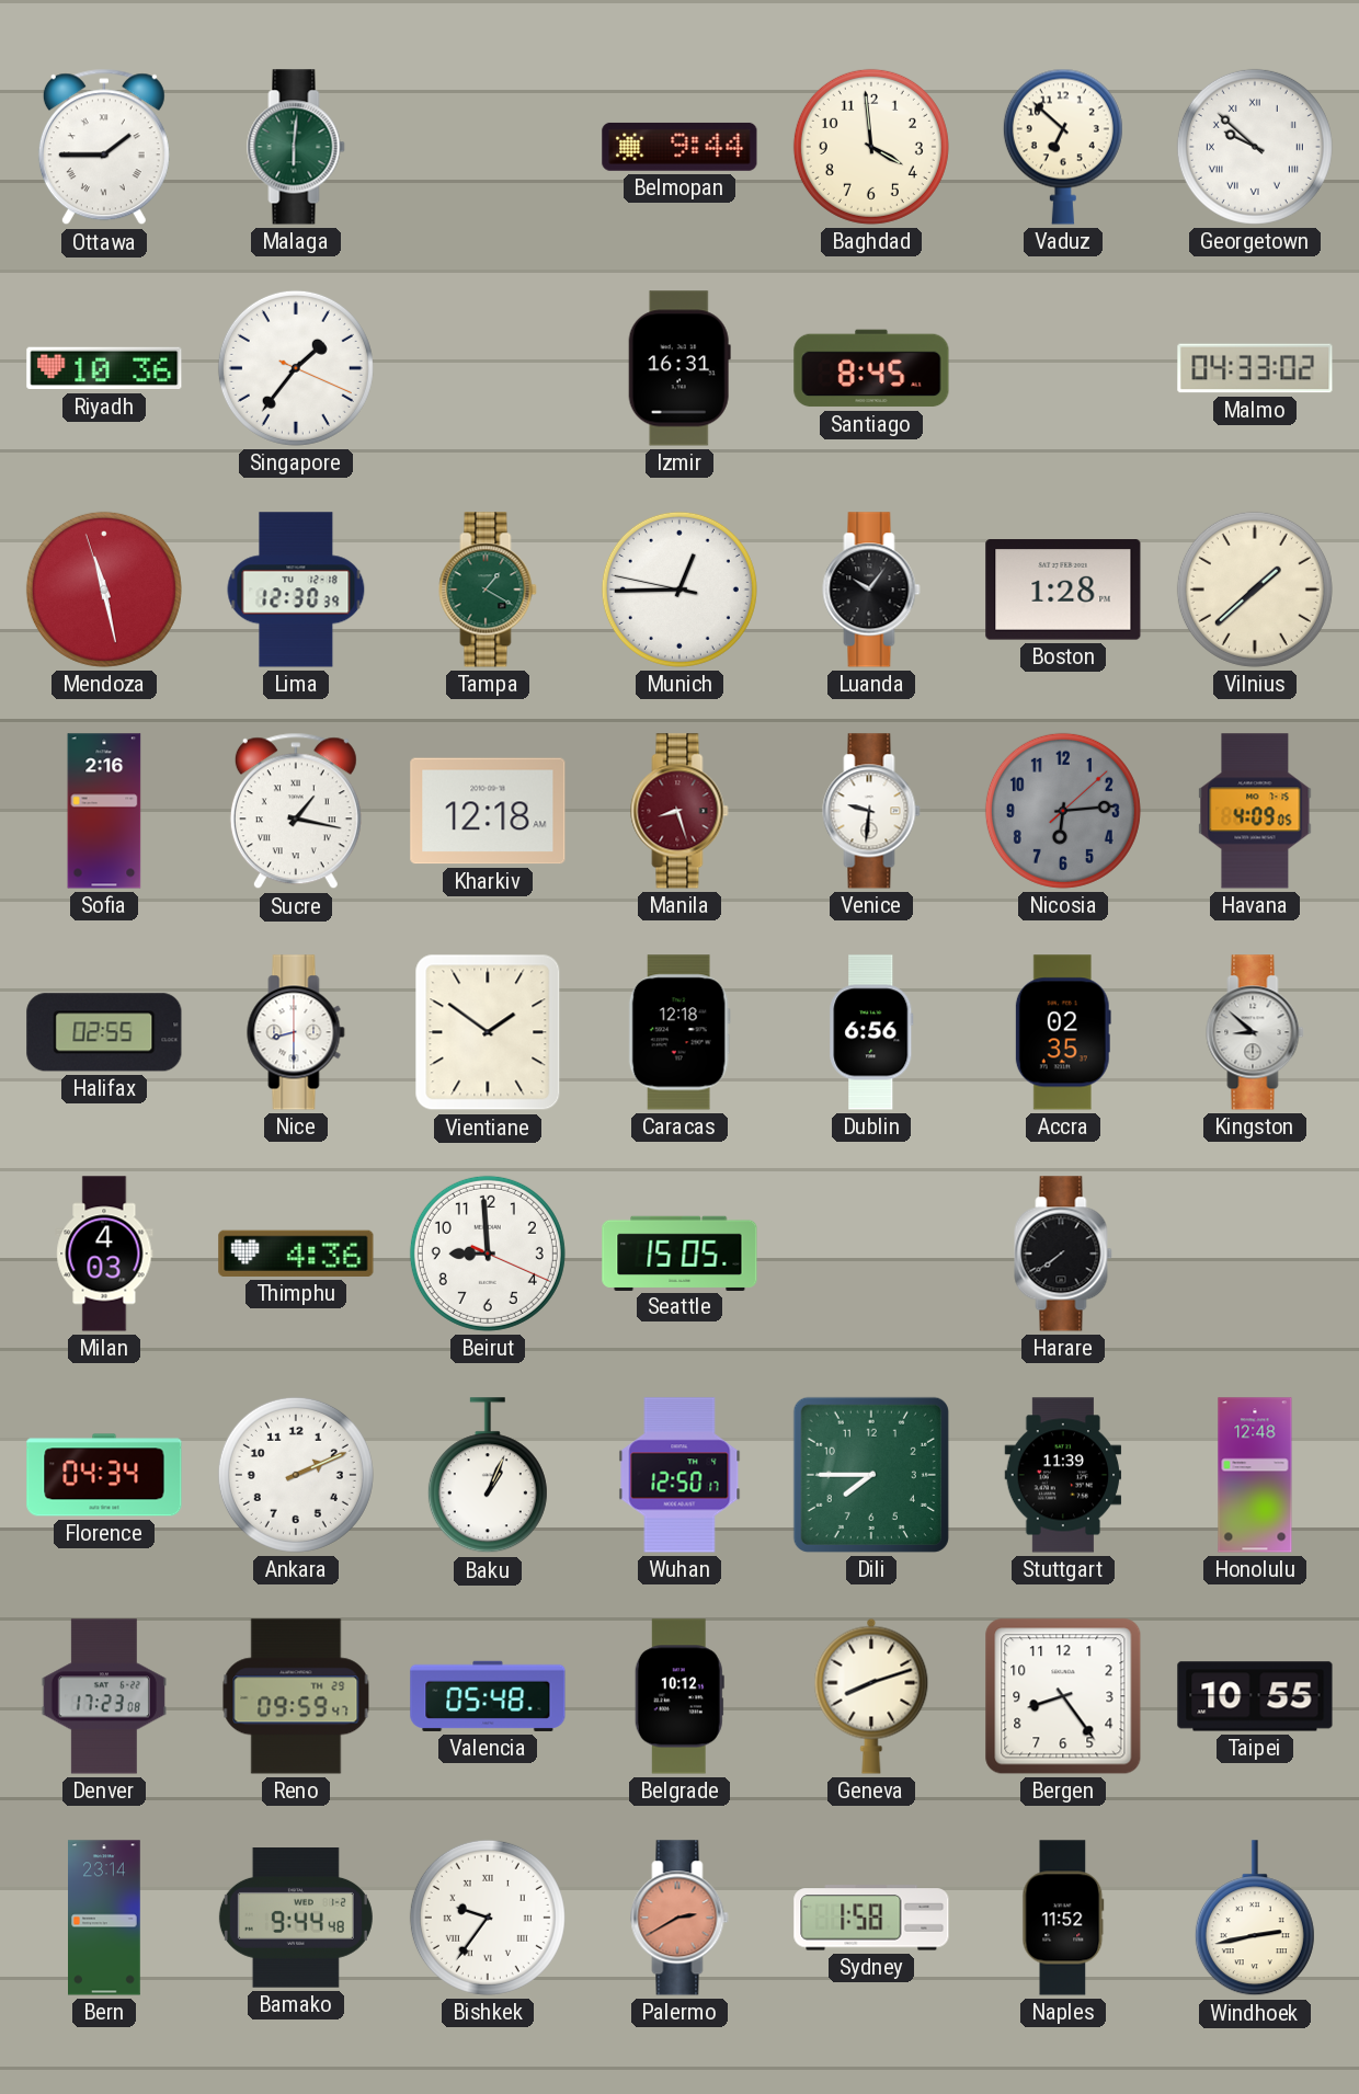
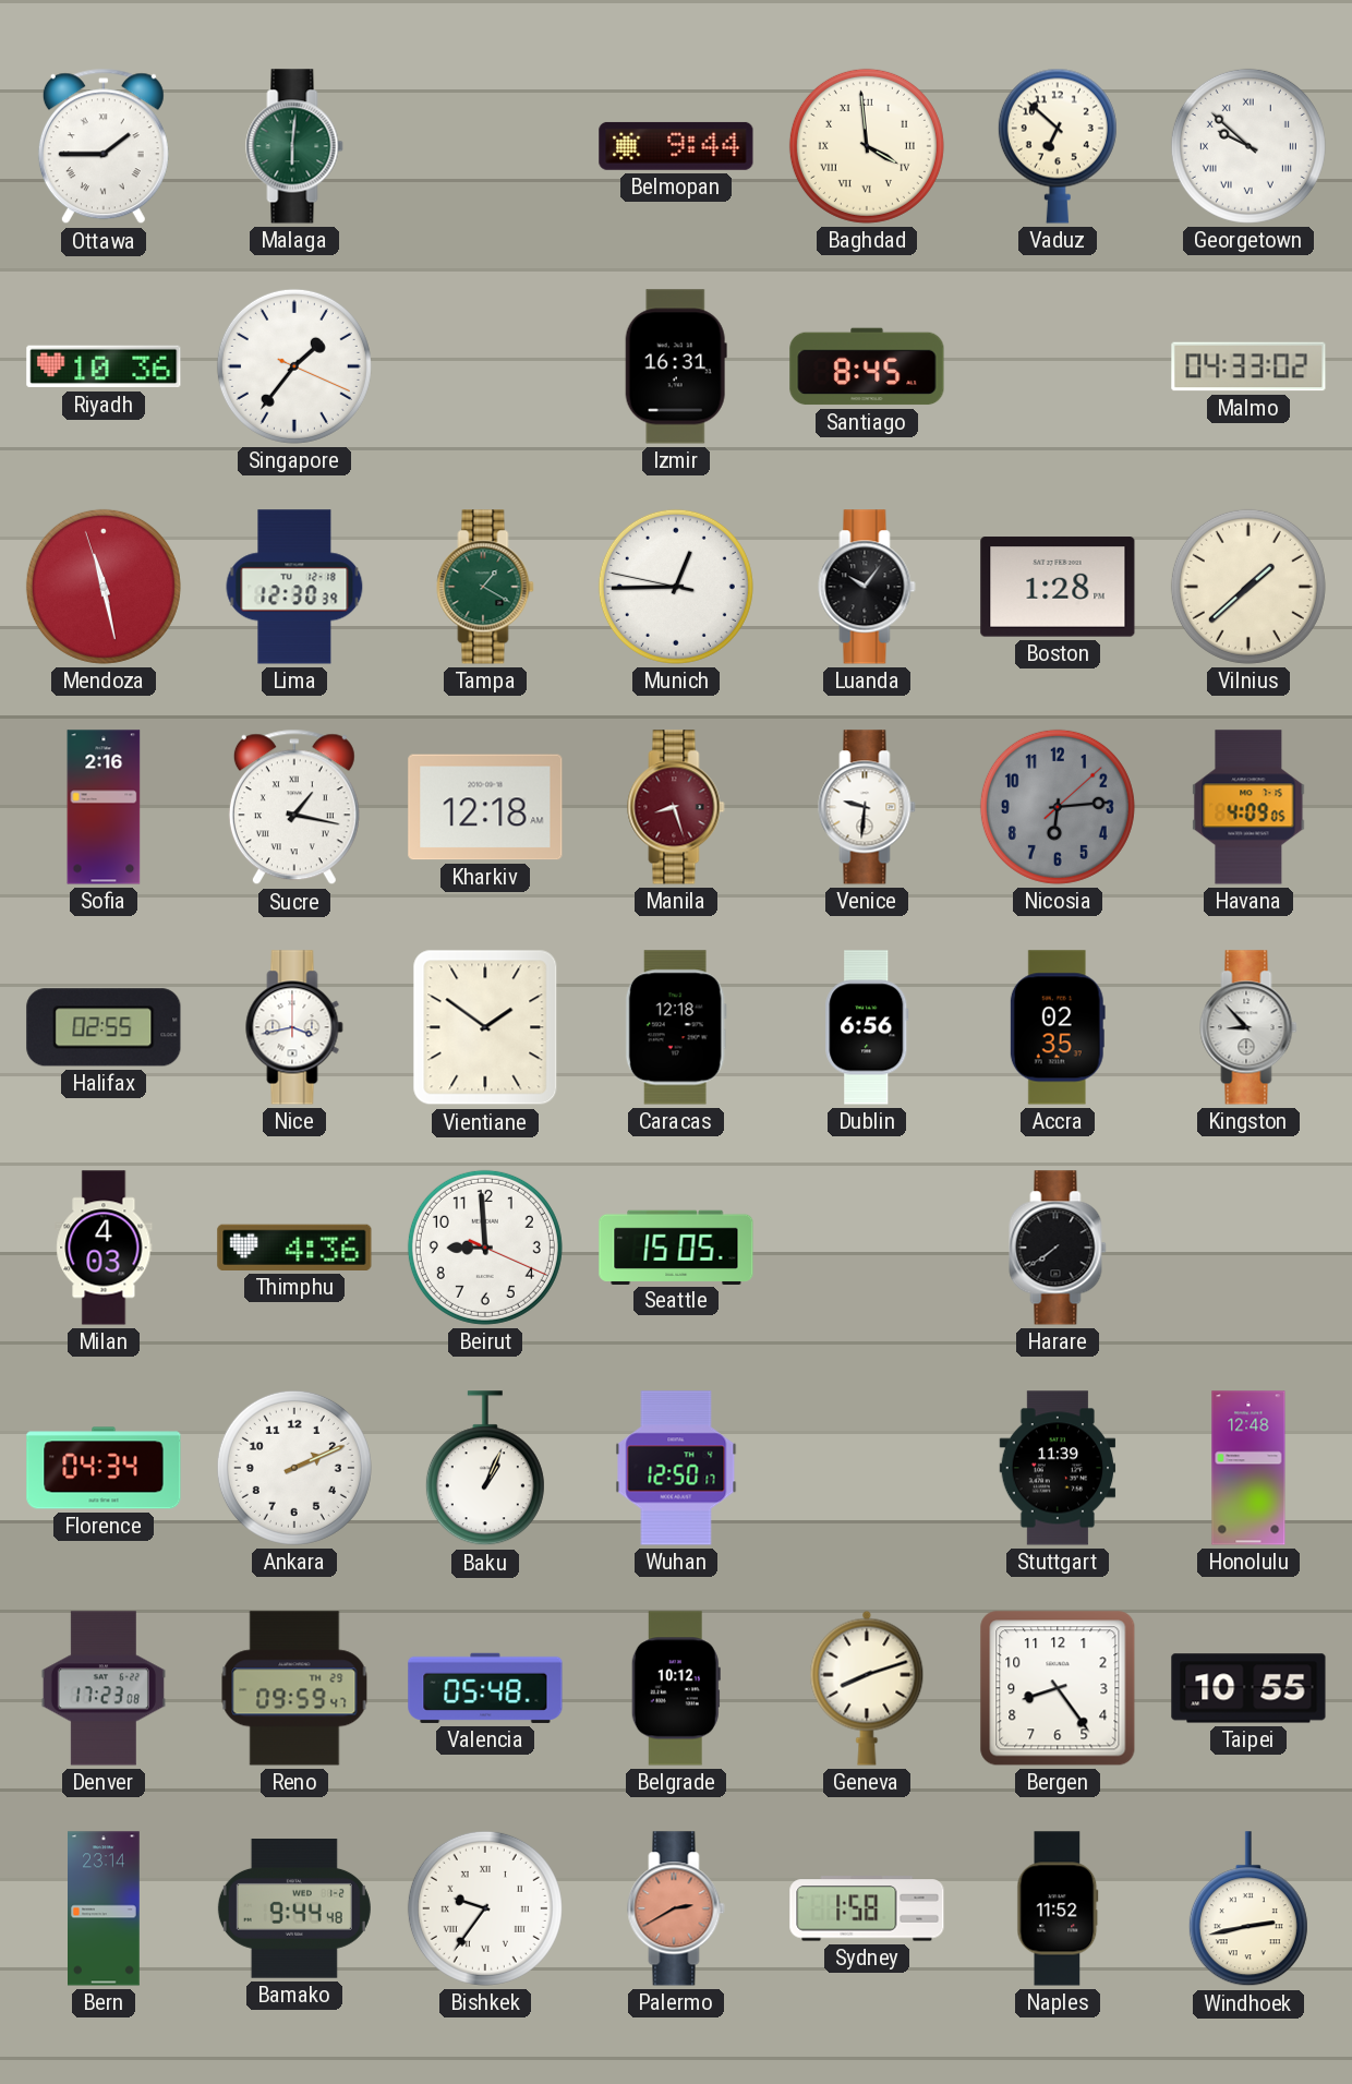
Baghdad numerals: Arabic -> Roman (867, 146)
Nice: 8:30 -> 3:43 (294, 1027)
Kingston: 8:52 -> 8:53 (1248, 1027)
Dili: 7:45 -> none (871, 1475)
